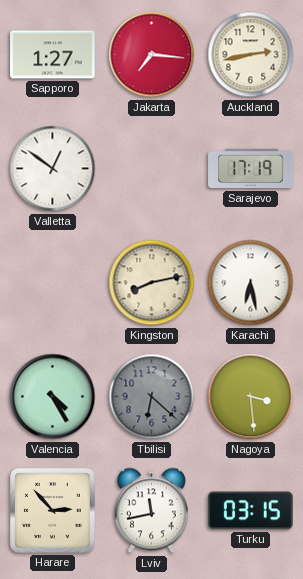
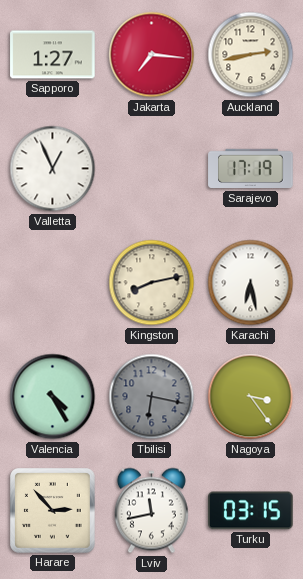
Valletta: 12:51 -> 12:56 (53, 169)
Tbilisi: 6:22 -> 6:17 (152, 397)
Nagoya: 3:29 -> 3:24 (251, 397)
